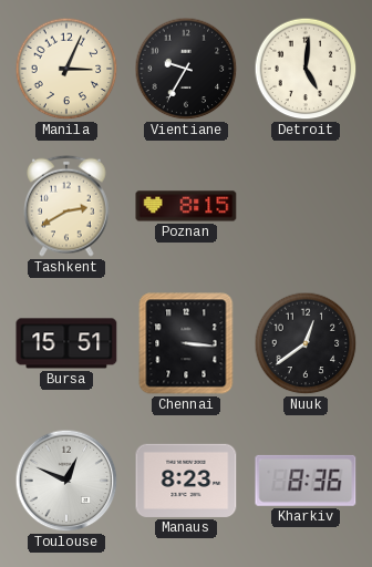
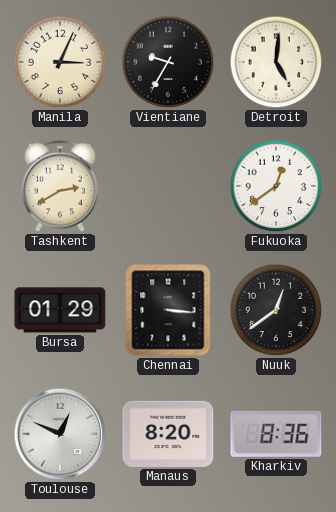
Poznan: 8:15 -> none (186, 206)
Fukuoka: none -> 12:39 (276, 186)
Bursa: 15:51 -> 01:29 (60, 310)
Manaus: 8:23 -> 8:20 (168, 434)
